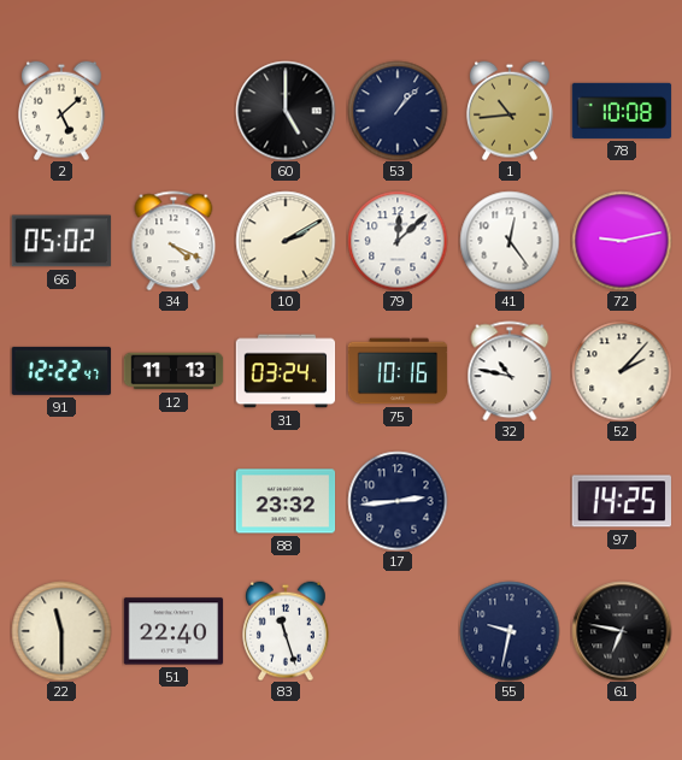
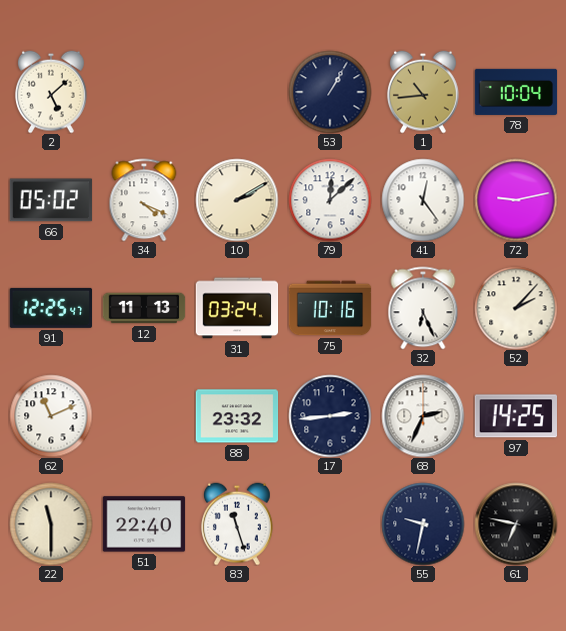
60: 5:00 -> none (286, 111)
53: 1:07 -> 1:05 (330, 92)
78: 10:08 -> 10:04 (516, 92)
91: 12:22 -> 12:25 (50, 308)
32: 10:47 -> 6:26 (423, 308)
62: none -> 11:11 (51, 416)
68: none -> 2:34 (423, 416)
